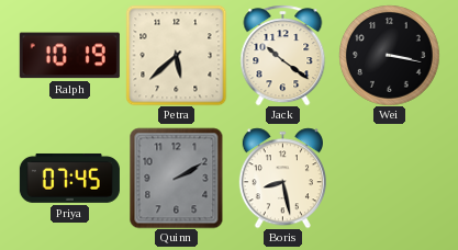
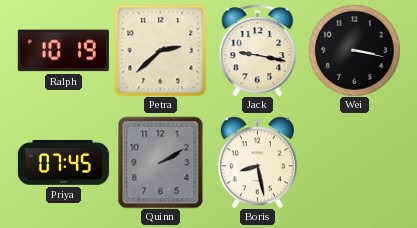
Petra: 5:38 -> 2:38 (160, 50)
Jack: 10:21 -> 9:17 (258, 50)
